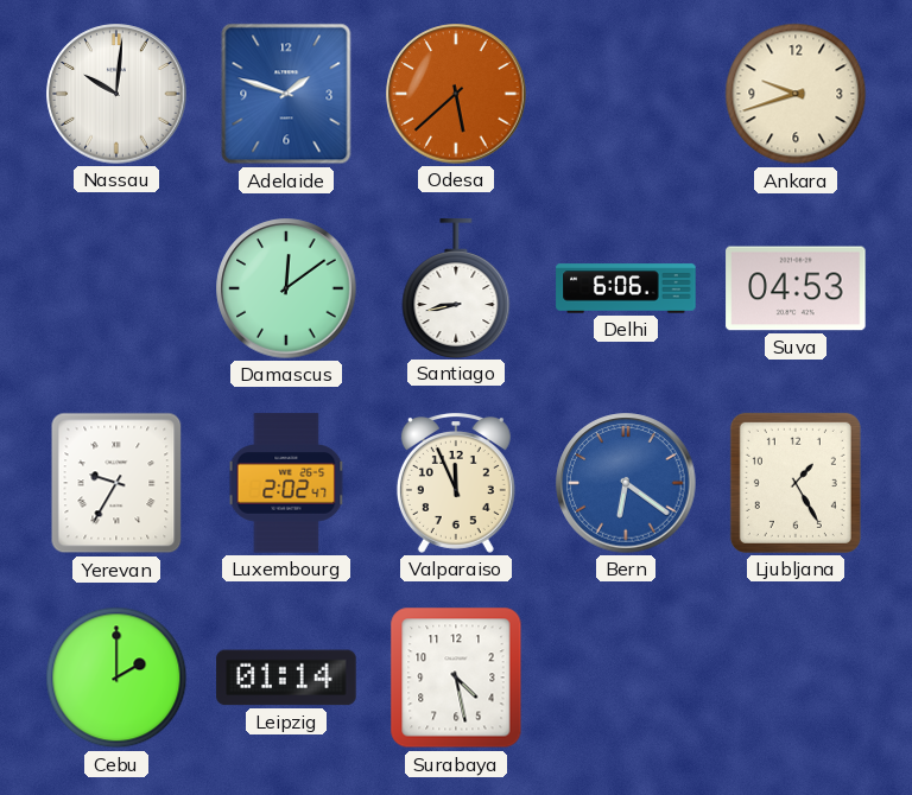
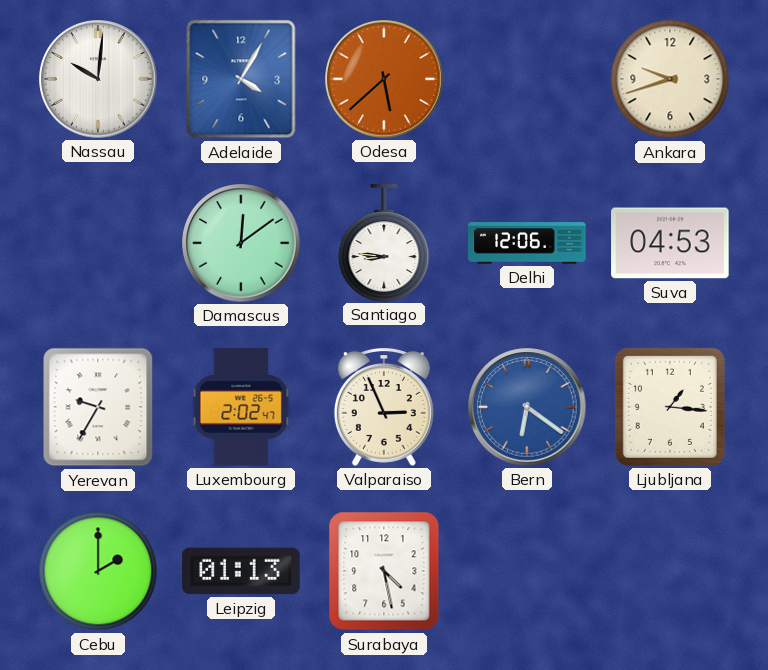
Adelaide: 1:48 -> 4:05 (241, 79)
Santiago: 8:43 -> 8:46 (384, 243)
Delhi: 6:06 -> 12:06 (527, 243)
Valparaiso: 11:56 -> 2:56 (384, 408)
Ljubljana: 1:25 -> 1:16 (670, 407)
Leipzig: 01:14 -> 01:13 (241, 571)
